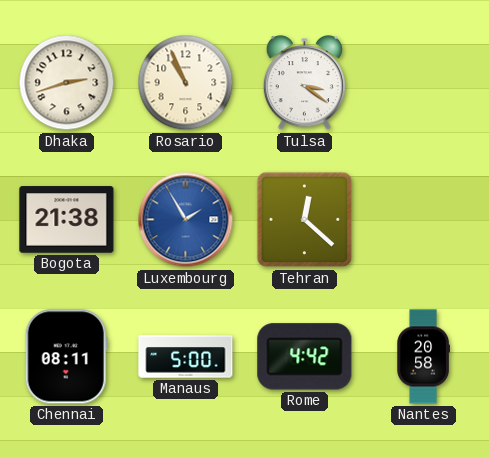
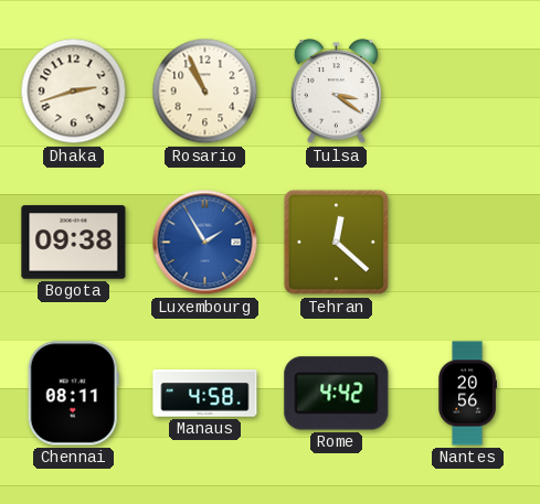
Bogota: 21:38 -> 09:38 (74, 243)
Manaus: 5:00 -> 4:58 (205, 394)
Nantes: 20:58 -> 20:56 (467, 394)
